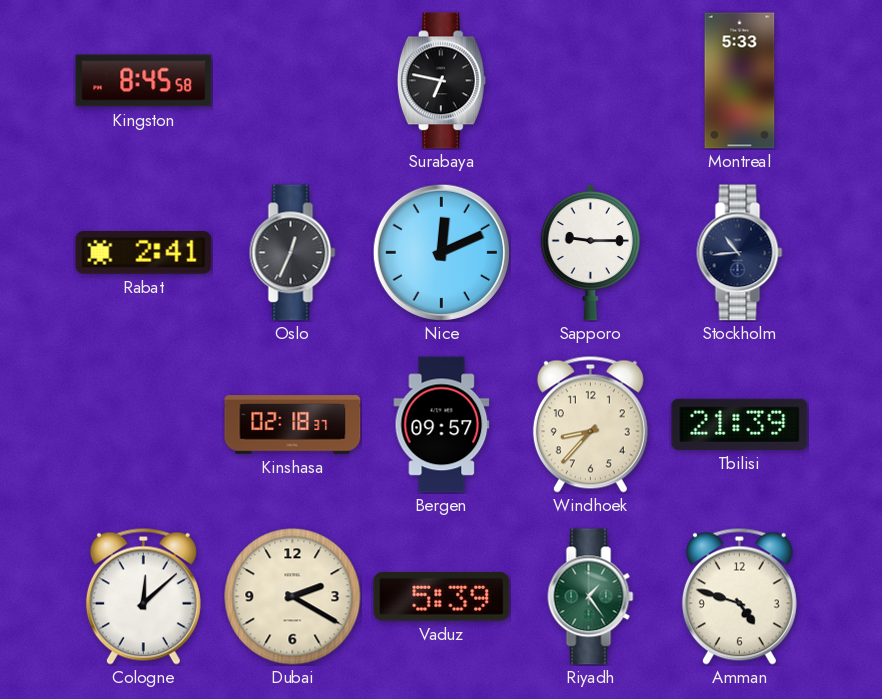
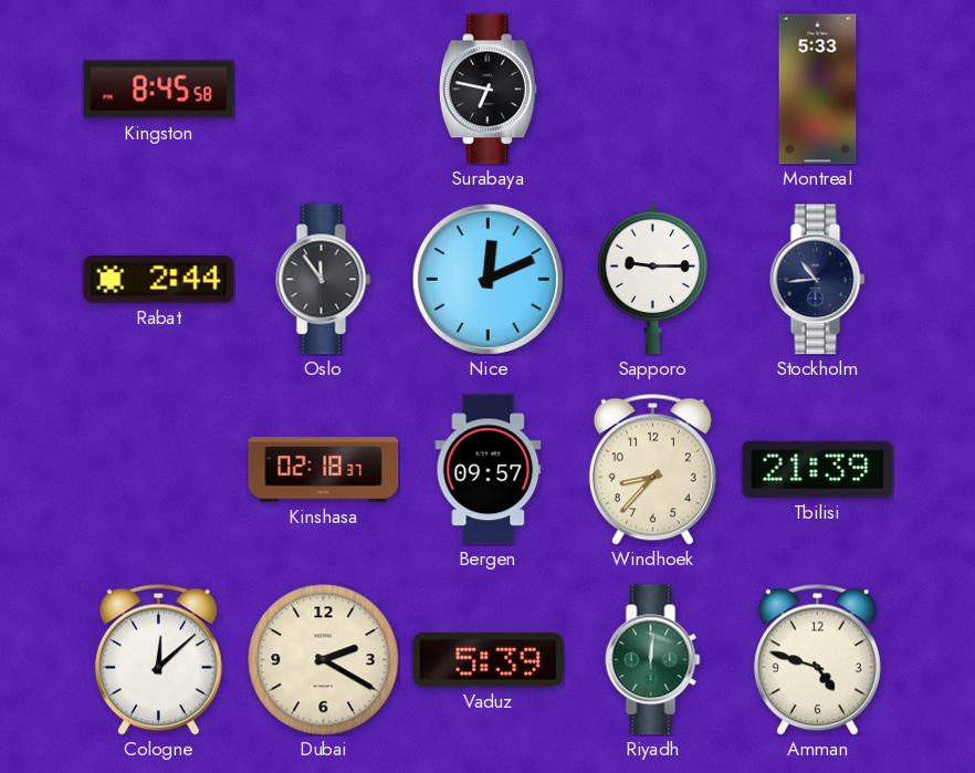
Rabat: 2:41 -> 2:44 (159, 280)
Oslo: 12:34 -> 11:54 (324, 280)
Riyadh: 1:24 -> 12:01 (653, 660)
